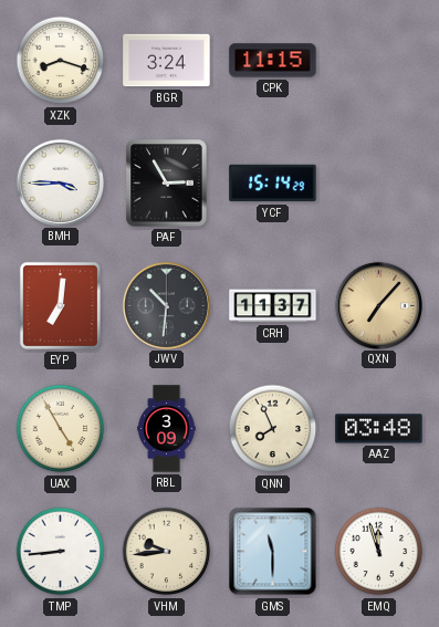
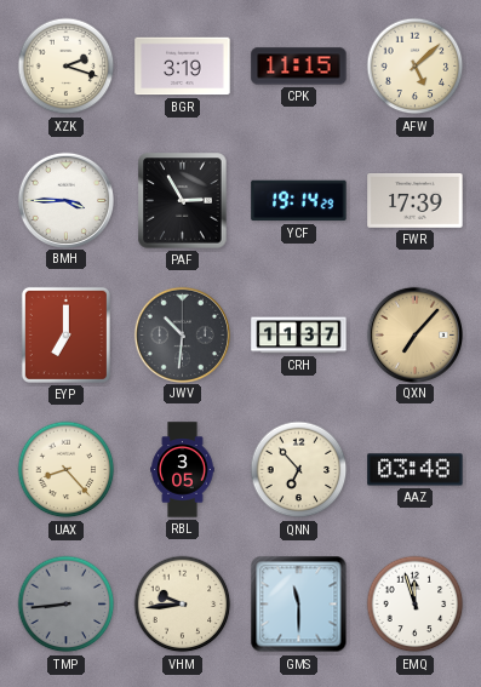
XZK: 8:18 -> 2:18 (67, 67)
BGR: 3:24 -> 3:19 (183, 67)
AFW: none -> 5:08 (416, 67)
YCF: 15:14 -> 19:14 (299, 201)
FWR: none -> 17:39 (416, 201)
EYP: 7:01 -> 7:00 (65, 334)
UAX: 4:55 -> 8:23 (67, 470)
RBL: 3:09 -> 3:05 (183, 470)
QNN: 7:56 -> 6:53 (299, 470)
TMP dial: white -> grey (67, 605)
